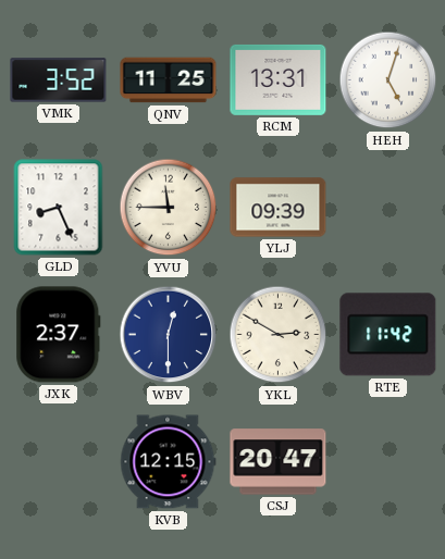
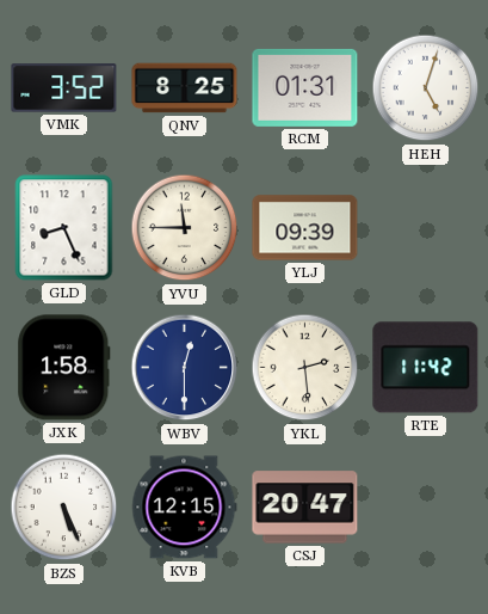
QNV: 11:25 -> 8:25 (185, 88)
RCM: 13:31 -> 01:31 (305, 87)
JXK: 2:37 -> 1:58 (64, 368)
YKL: 2:50 -> 2:29 (305, 368)
BZS: none -> 5:26 (64, 508)
